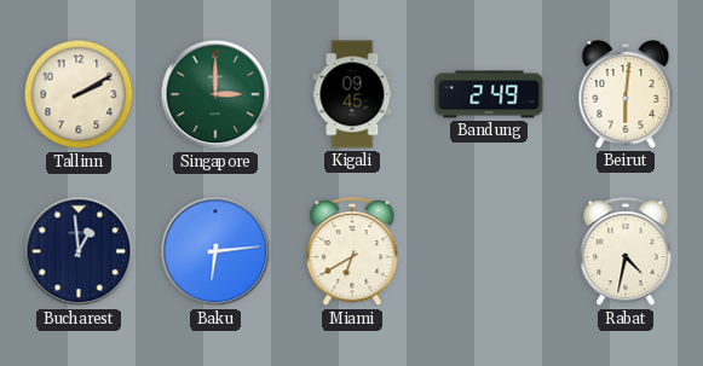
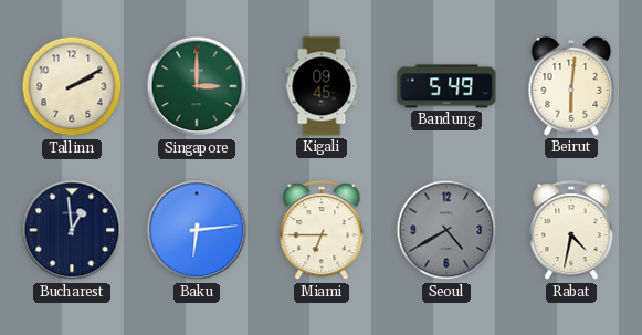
Bandung: 2:49 -> 5:49 (446, 86)
Miami: 6:40 -> 6:45 (322, 231)
Seoul: none -> 4:40 (446, 230)
